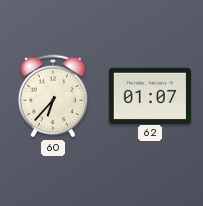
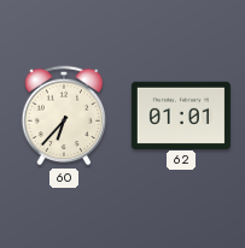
62: 01:07 -> 01:01 (181, 114)
